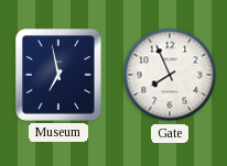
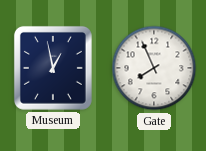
Museum: 6:58 -> 12:58 (53, 68)
